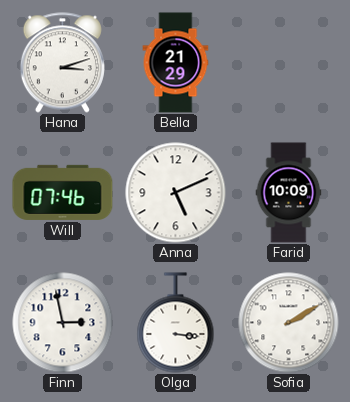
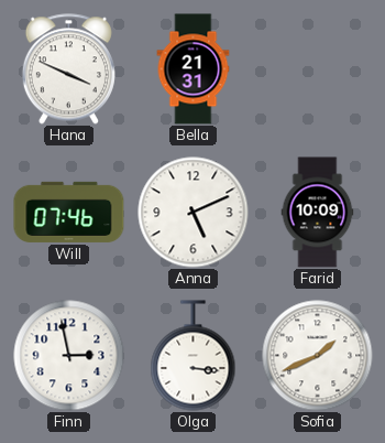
Hana: 3:12 -> 3:49 (68, 69)
Bella: 21:29 -> 21:31 (194, 69)
Sofia: 2:10 -> 1:41 (318, 356)
